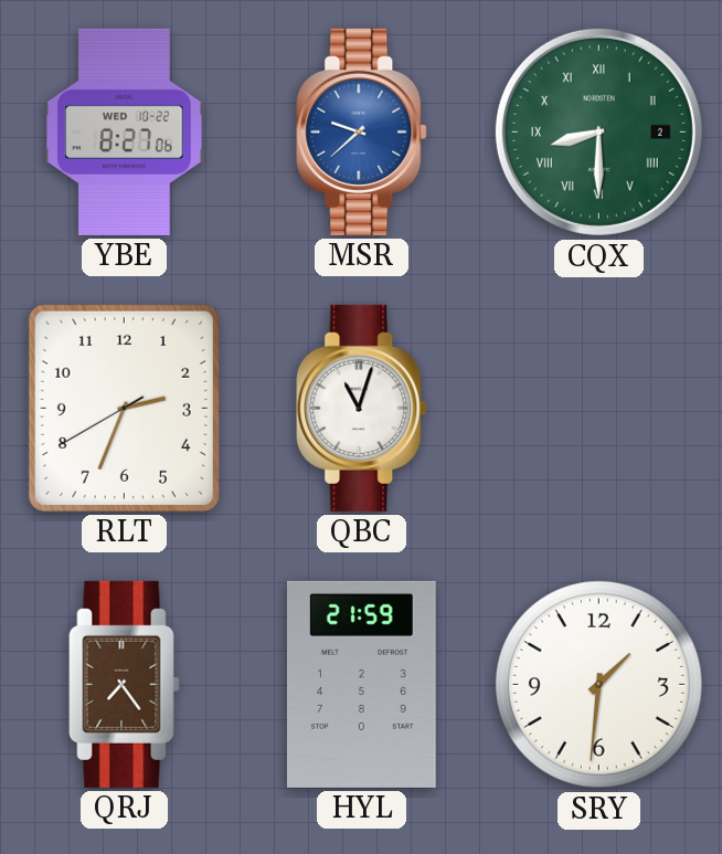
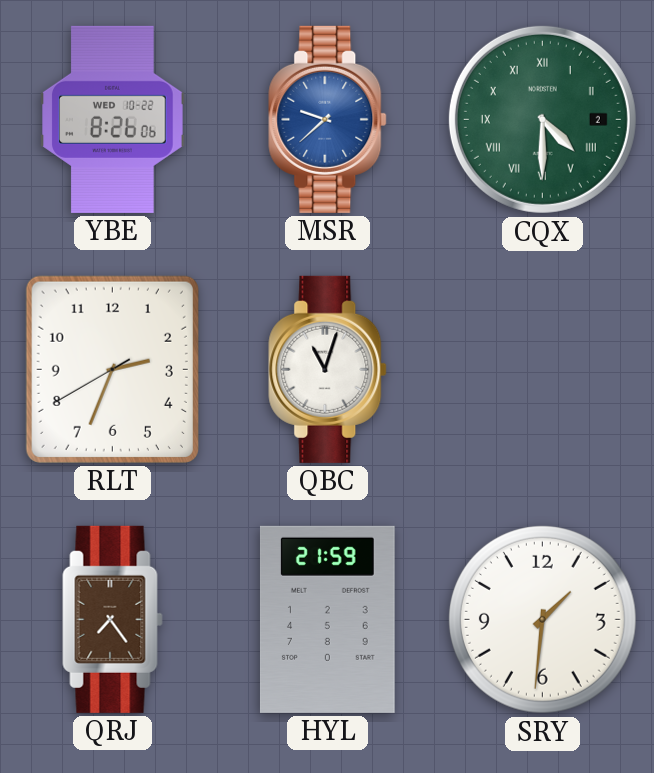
YBE: 8:27 -> 8:26 (113, 119)
CQX: 8:30 -> 4:30 (542, 119)
